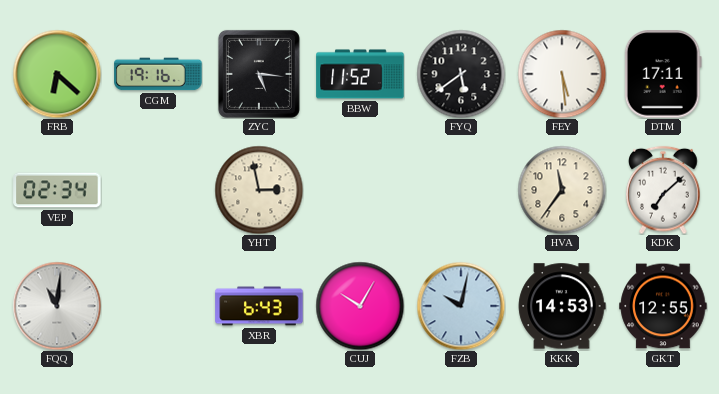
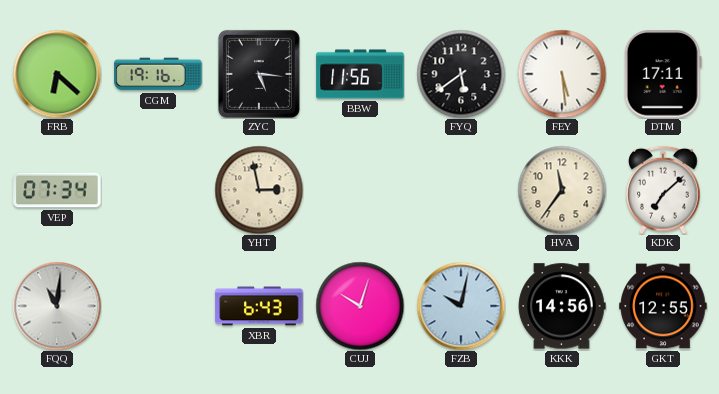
BBW: 11:52 -> 11:56 (360, 74)
VEP: 02:34 -> 07:34 (57, 190)
CUJ: 10:05 -> 10:03 (360, 306)
KKK: 14:53 -> 14:56 (562, 306)
